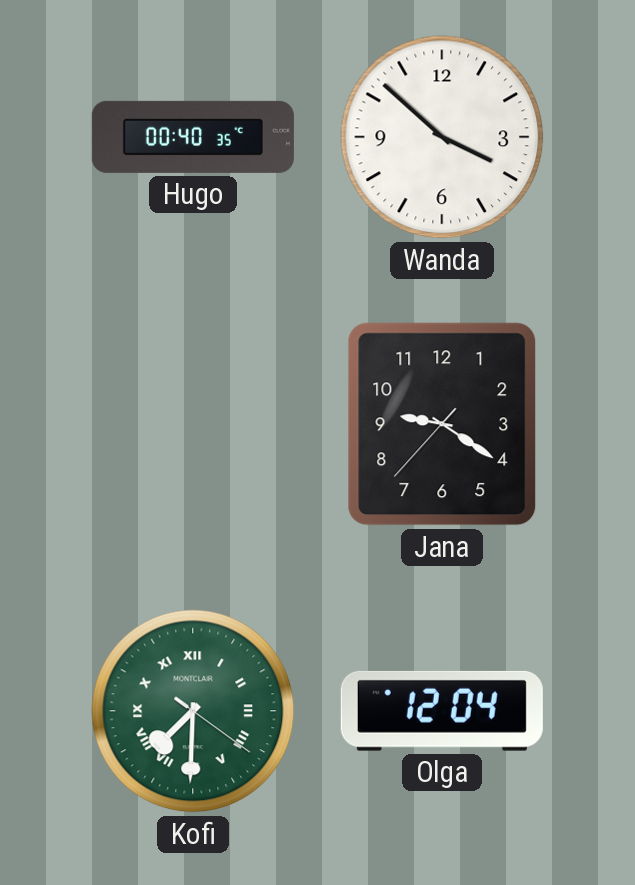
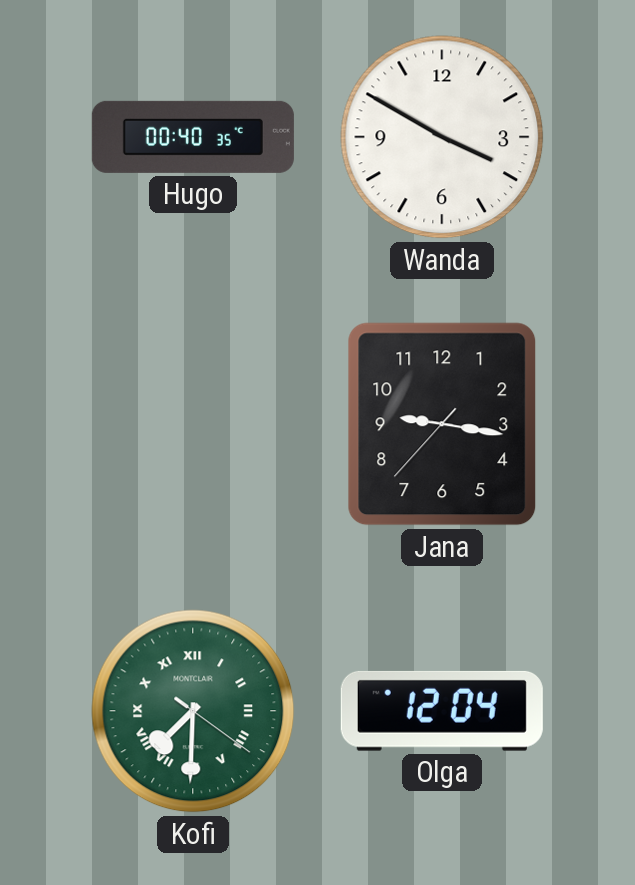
Wanda: 3:52 -> 3:50 (442, 137)
Jana: 9:20 -> 9:16 (442, 424)
